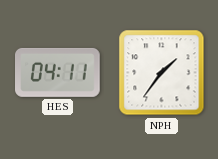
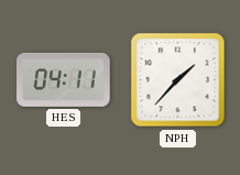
NPH: 1:36 -> 1:37 (178, 80)
